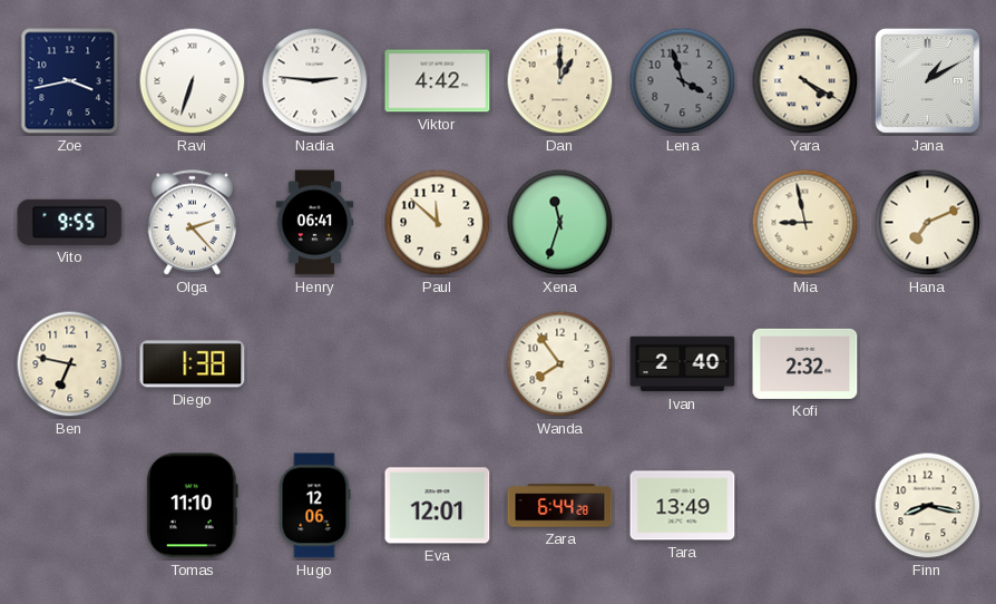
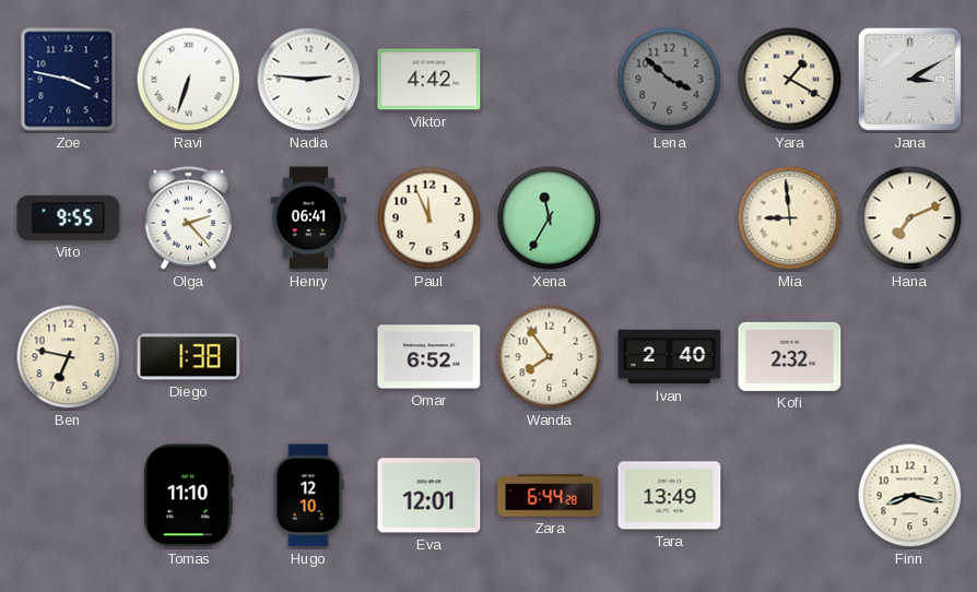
Zoe: 3:43 -> 3:47 (69, 80)
Dan: 1:00 -> none (560, 81)
Lena: 3:57 -> 3:52 (670, 80)
Yara: 4:20 -> 1:20 (790, 80)
Jana: 1:10 -> 3:10 (909, 79)
Paul: 11:52 -> 11:56 (429, 218)
Xena: 11:33 -> 11:35 (550, 218)
Mia: 8:58 -> 8:59 (790, 218)
Omar: none -> 6:52 (429, 357)
Hugo: 12:06 -> 12:10 (308, 496)
